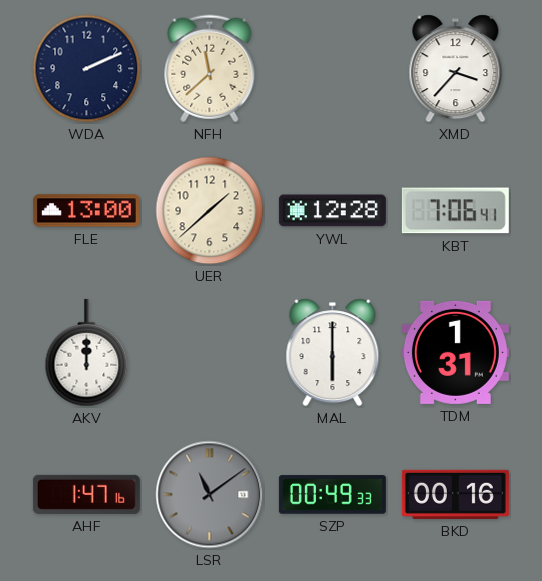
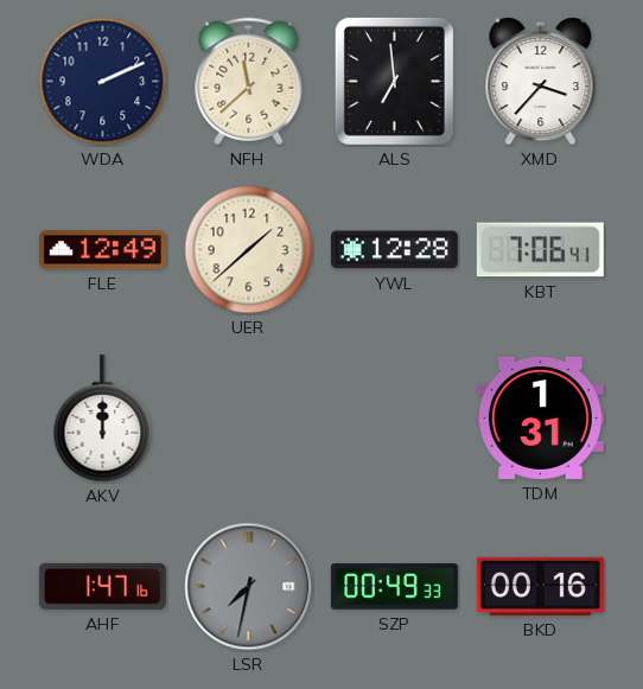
ALS: none -> 6:59 (394, 81)
FLE: 13:00 -> 12:49 (102, 250)
MAL: 6:00 -> none (333, 353)
LSR: 11:09 -> 7:32 (249, 587)
